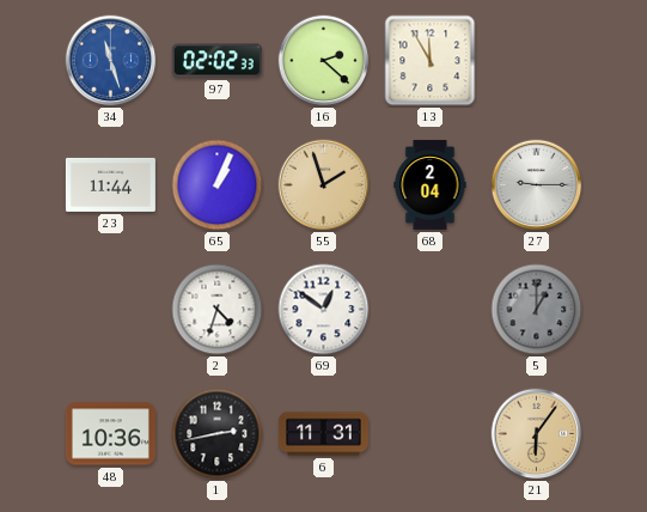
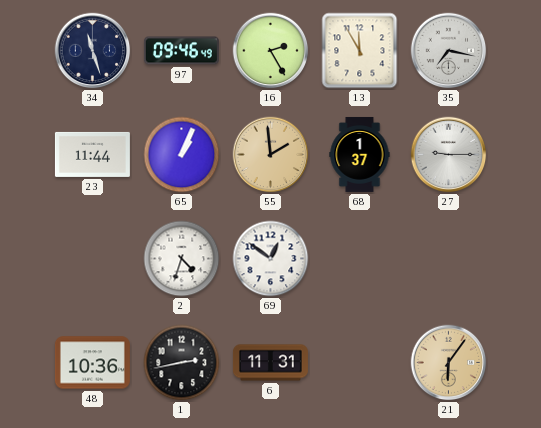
34 dial: blue -> navy (93, 51)
97: 02:02 -> 09:46 (181, 51)
16: 2:22 -> 2:25 (271, 51)
35: none -> 7:17 (449, 51)
55: 1:57 -> 1:59 (271, 155)
68: 2:04 -> 1:37 (360, 154)
5: 1:00 -> none (537, 310)
